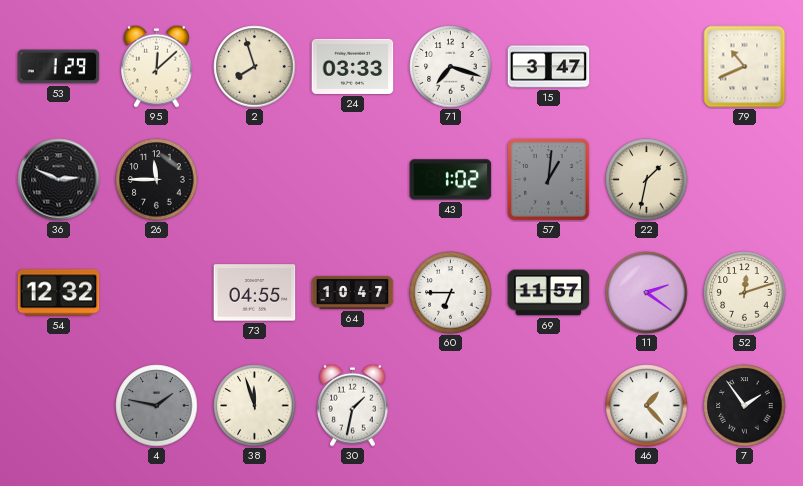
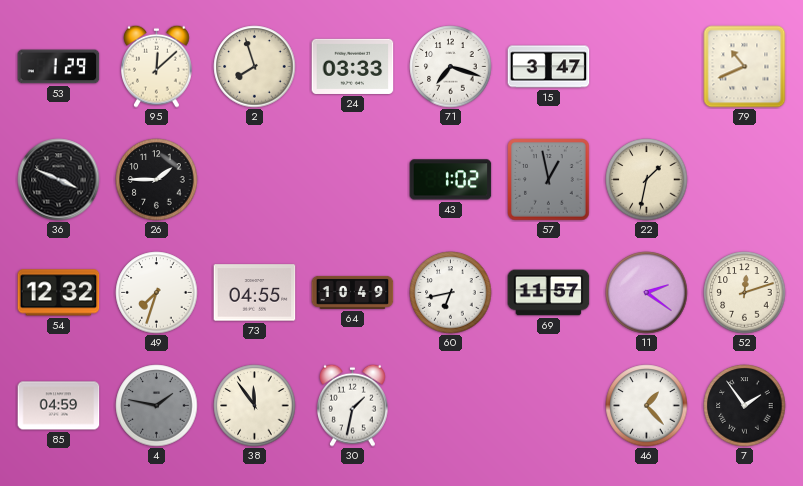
36: 2:49 -> 3:49 (59, 180)
26: 11:45 -> 1:45 (157, 180)
57: 1:01 -> 12:58 (549, 180)
49: none -> 7:33 (157, 293)
64: 10:47 -> 10:49 (353, 292)
60: 6:45 -> 6:43 (451, 293)
85: none -> 04:59 (59, 406)
38: 11:57 -> 11:54 (255, 406)
